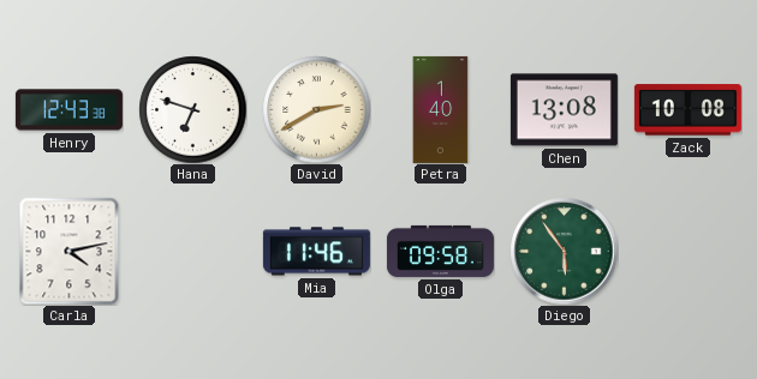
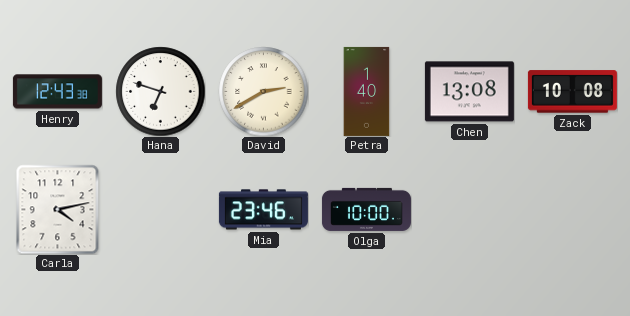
Mia: 11:46 -> 23:46 (263, 210)
Olga: 09:58 -> 10:00 (366, 209)
Diego: 5:54 -> none (564, 251)
